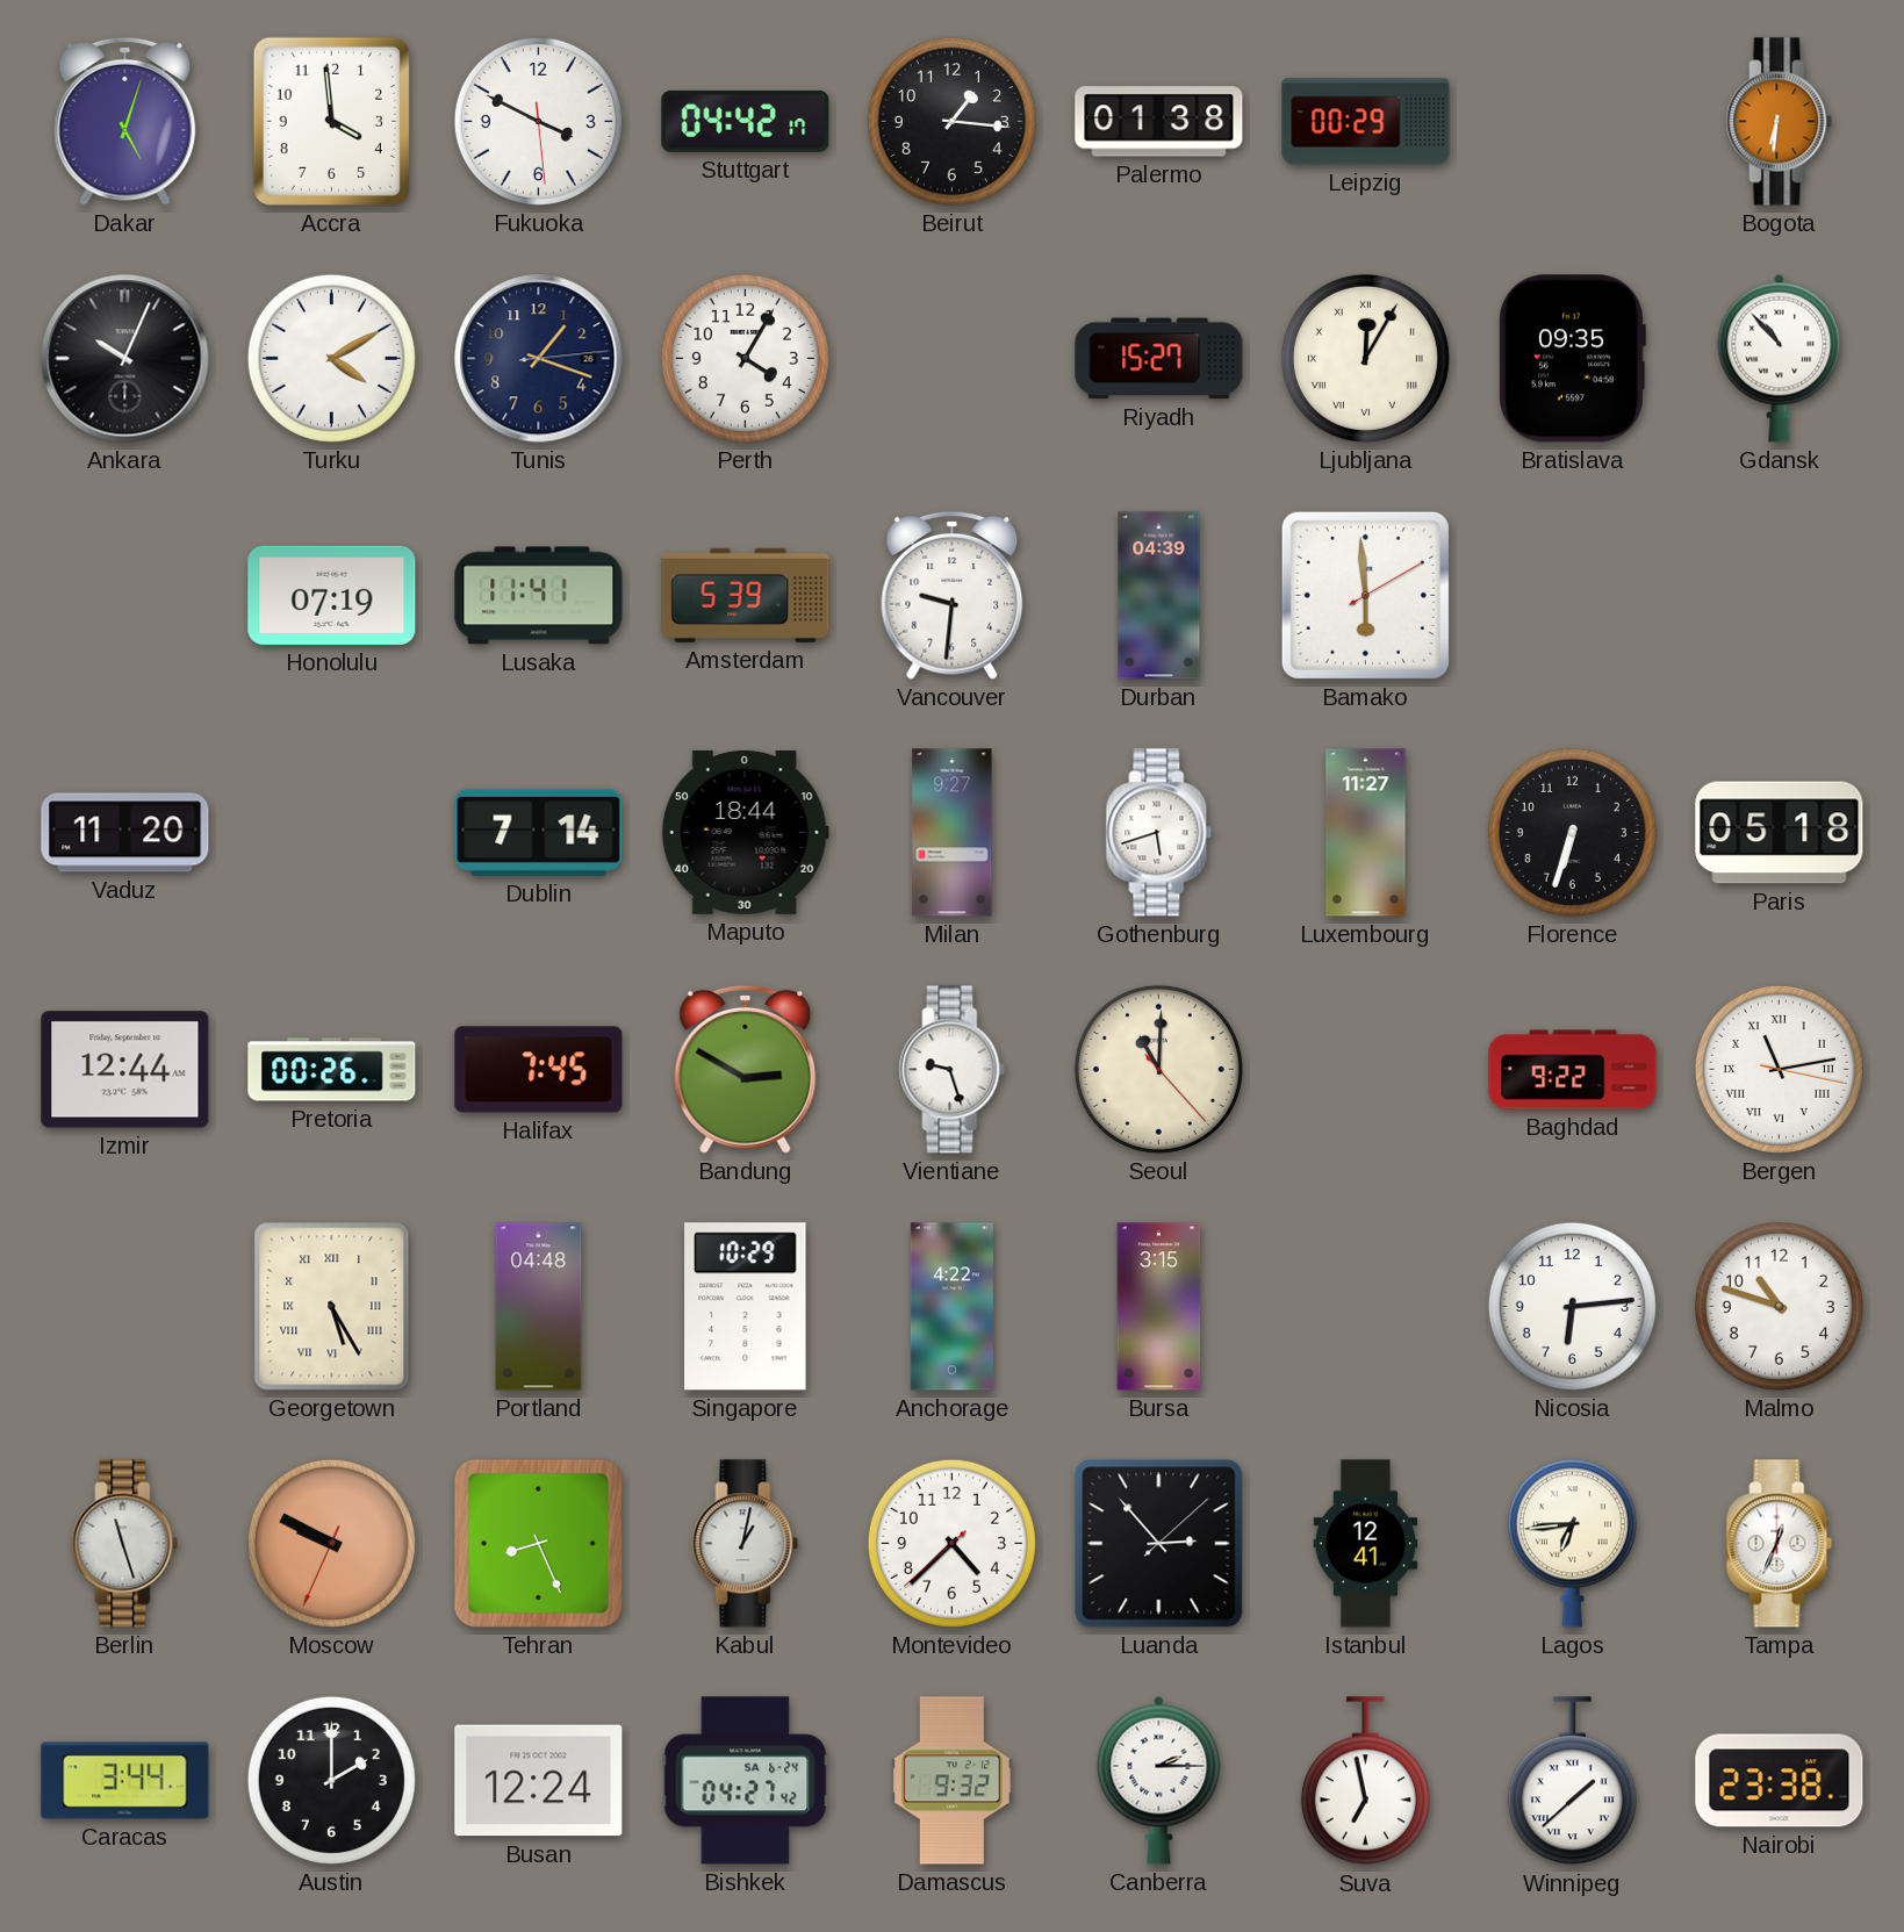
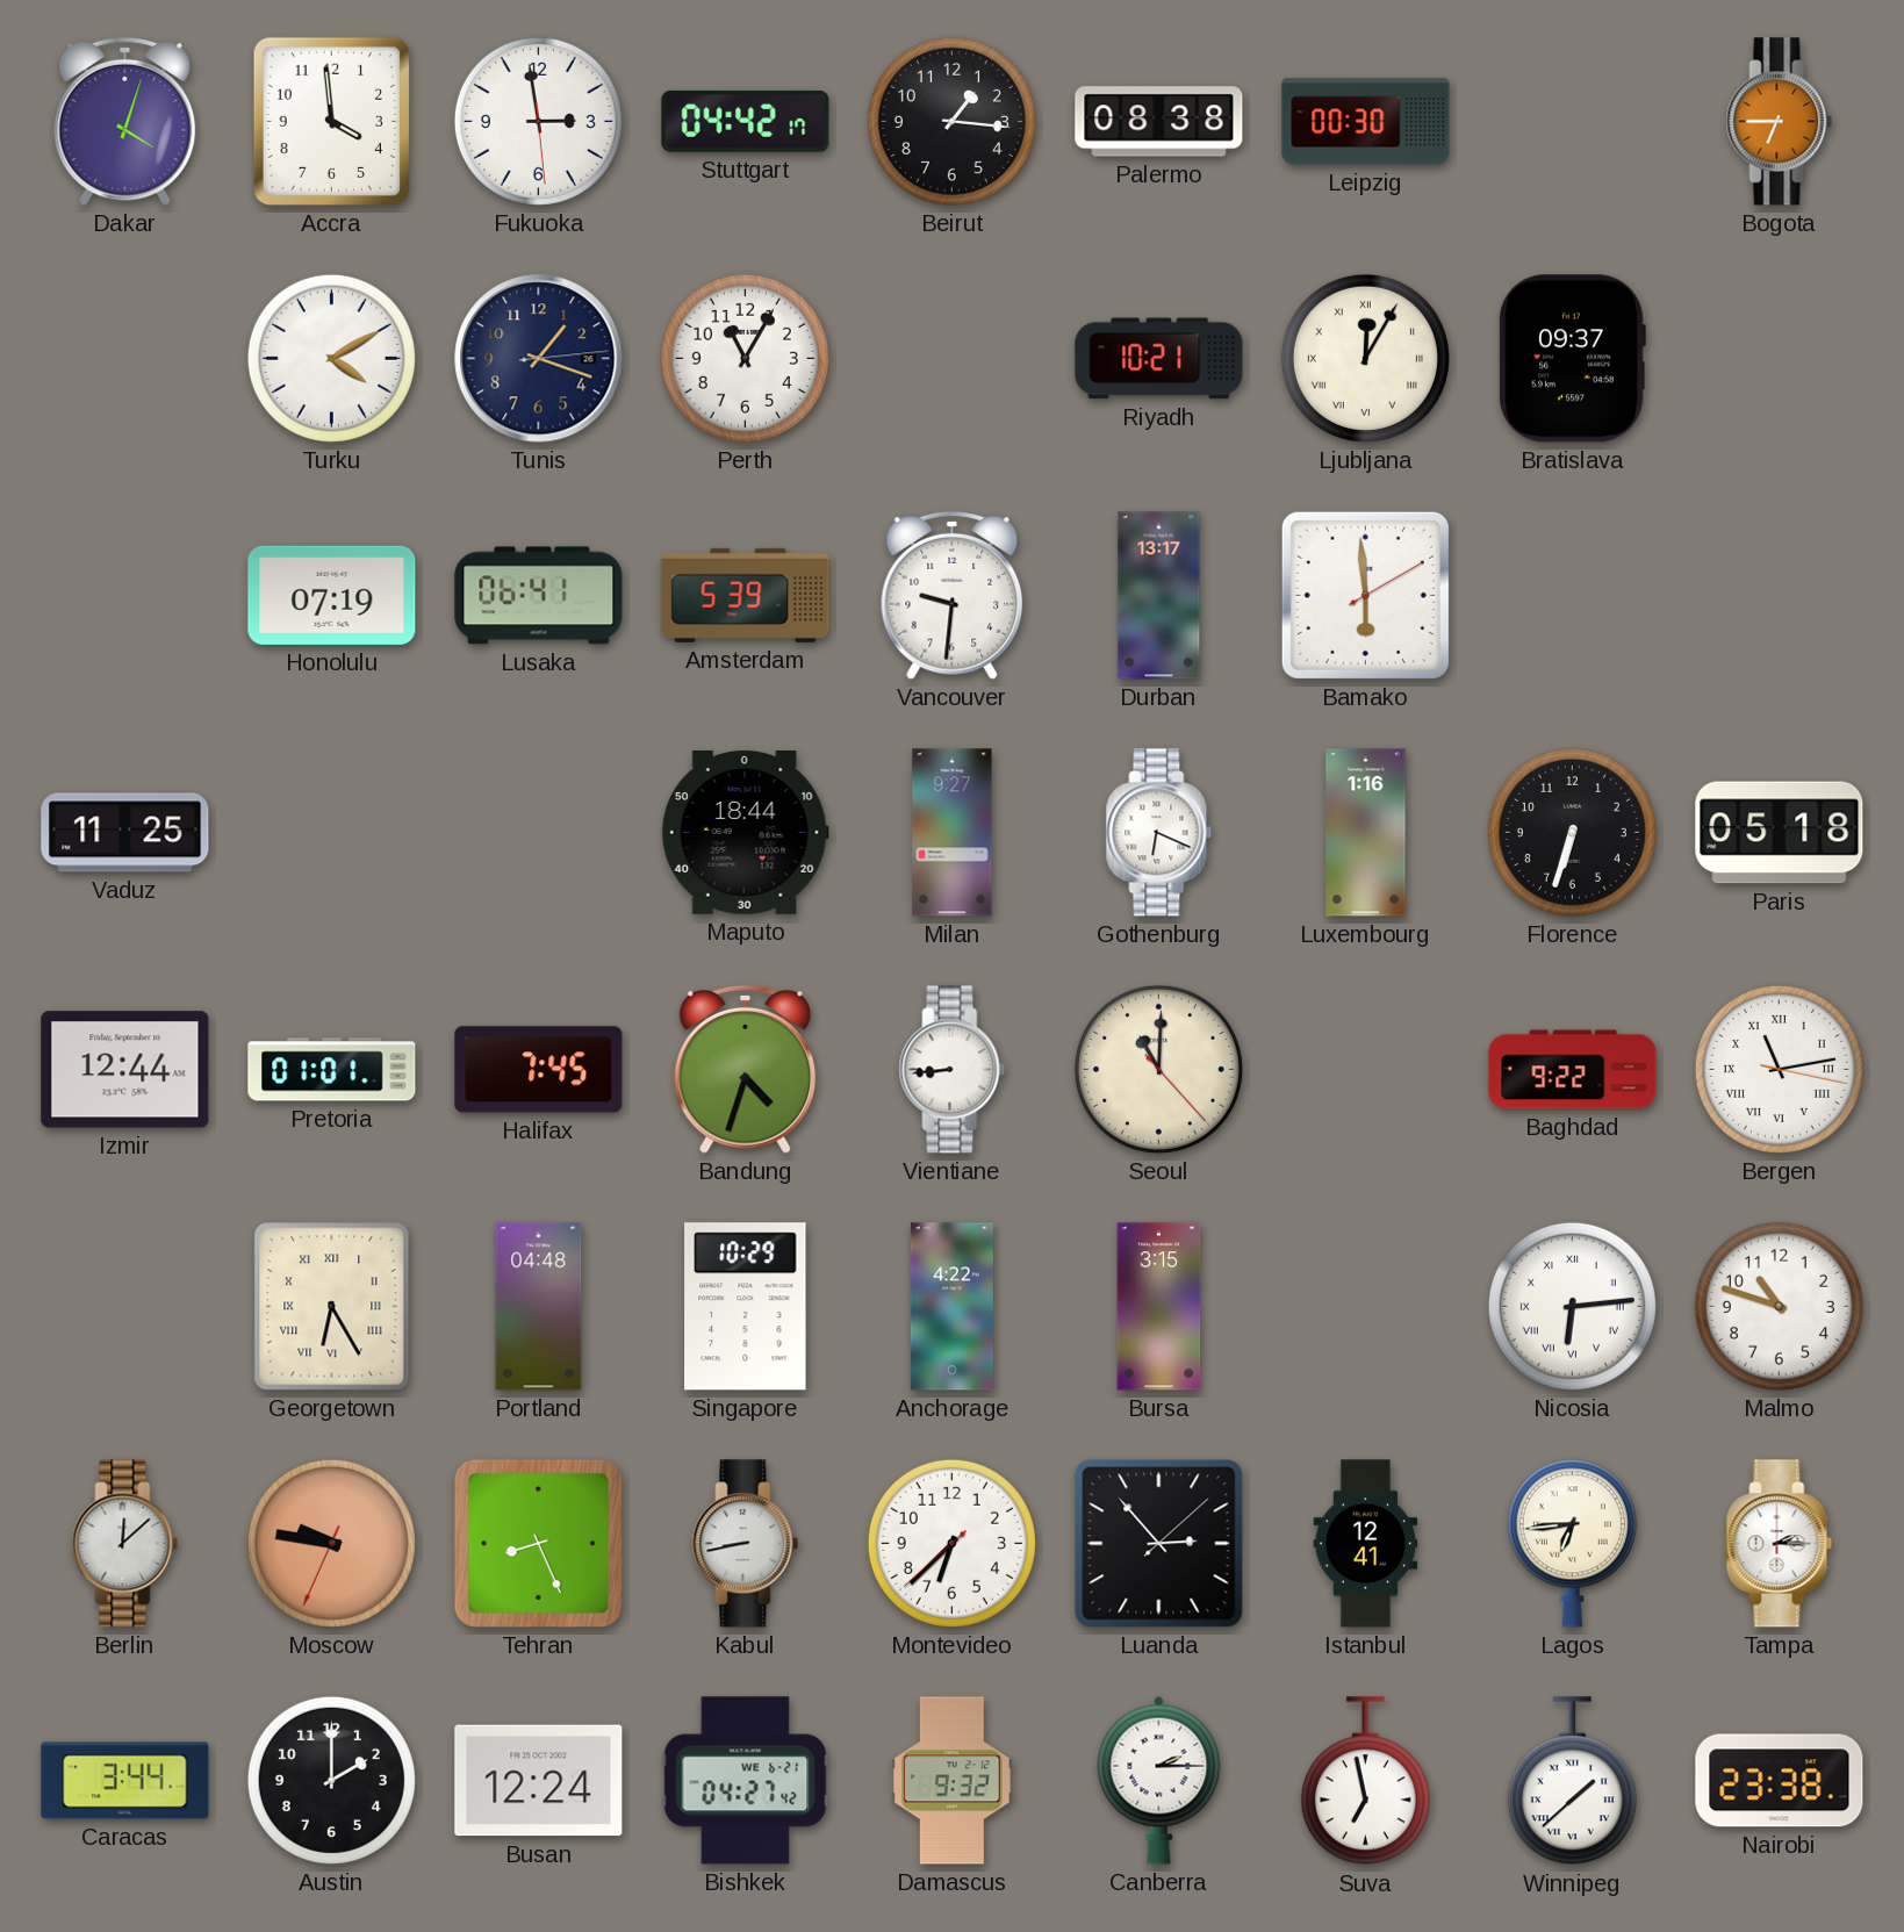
Dakar: 5:03 -> 4:03 (125, 121)
Fukuoka: 3:49 -> 2:58 (538, 121)
Palermo: 01:38 -> 08:38 (1159, 122)
Leipzig: 00:29 -> 00:30 (1366, 122)
Bogota: 6:31 -> 6:45 (1780, 122)
Ankara: 10:04 -> none (125, 359)
Perth: 4:05 -> 11:05 (745, 358)
Riyadh: 15:27 -> 10:21 (1159, 359)
Bratislava: 09:35 -> 09:37 (1572, 359)
Gdansk: 10:53 -> none (1780, 358)
Lusaka: 11:41 -> 06:41 (539, 596)
Durban: 04:39 -> 13:17 (1159, 596)
Vaduz: 11:20 -> 11:25 (125, 833)
Dublin: 7:14 -> none (539, 832)
Gothenburg: 5:42 -> 6:19 (1159, 833)
Luxembourg: 11:27 -> 1:16 (1366, 833)
Pretoria: 00:26 -> 01:01 (332, 1070)
Bandung: 2:50 -> 4:33 (746, 1069)
Vientiane: 9:27 -> 8:44 (953, 1070)
Georgetown: 5:25 -> 6:25 (332, 1307)
Nicosia numerals: Arabic -> Roman (1572, 1306)
Berlin: 11:27 -> 12:08 (125, 1544)
Moscow: 9:49 -> 9:46 (331, 1543)
Kabul: 1:02 -> 8:43 (746, 1544)
Montevideo: 4:37 -> 6:37 (951, 1543)
Tampa: 12:34 -> 2:15 (1780, 1544)
Bishkek date: SA 6-24 -> WE 6-21 (746, 1781)
